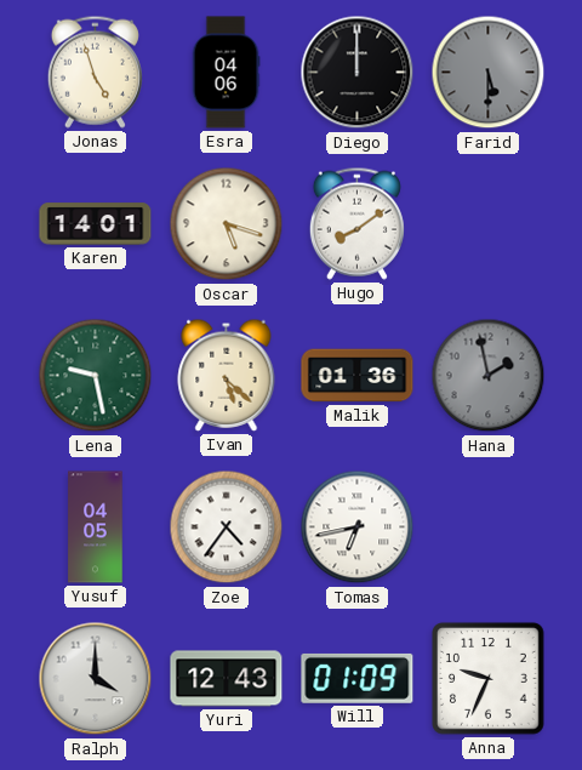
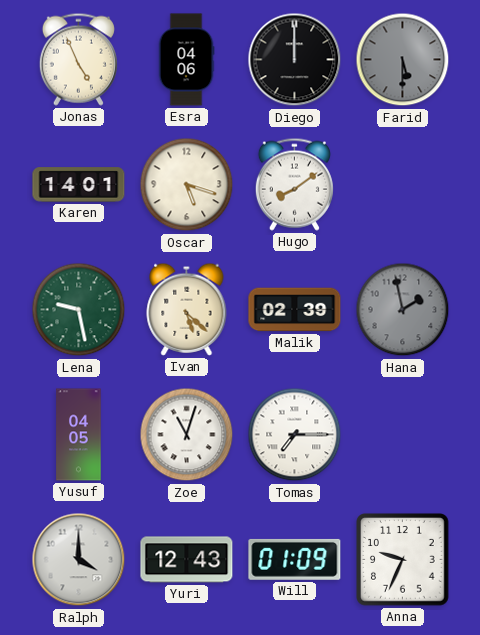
Jonas: 4:57 -> 4:56 (78, 59)
Malik: 01:36 -> 02:39 (295, 310)
Zoe: 4:36 -> 11:03 (187, 435)
Tomas: 6:43 -> 7:15 (295, 435)
